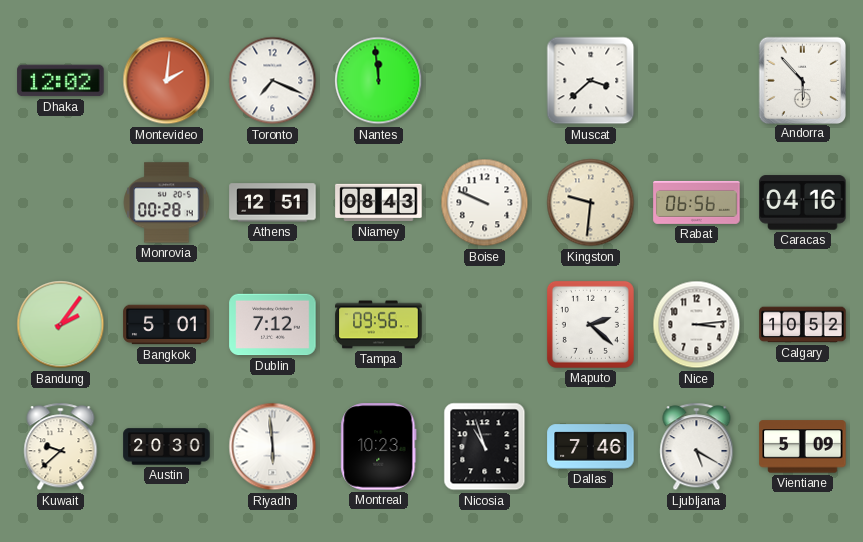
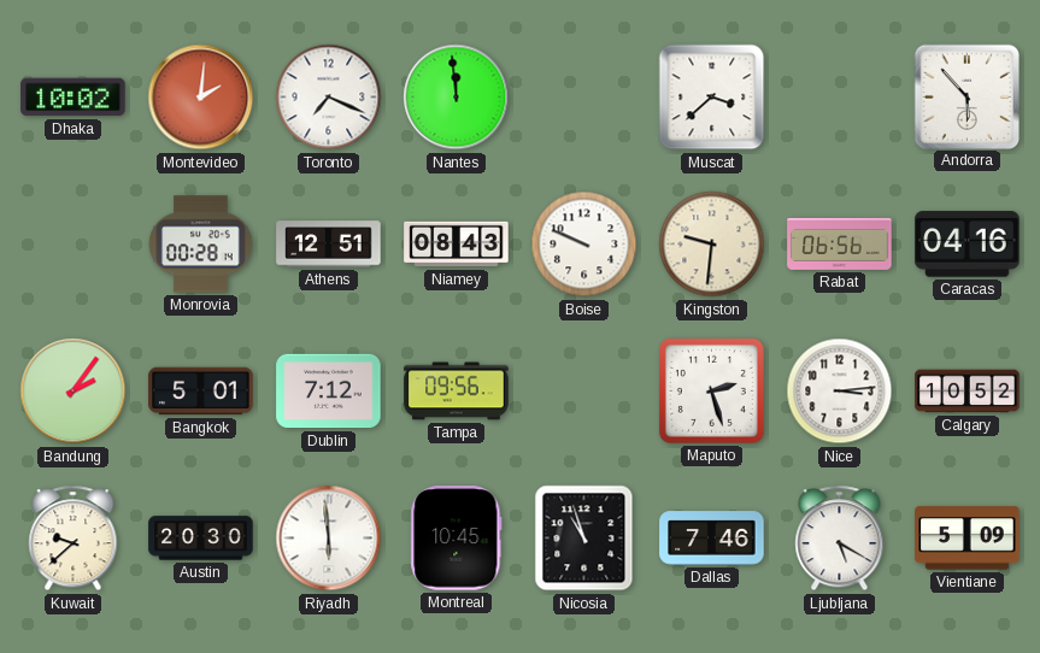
Dhaka: 12:02 -> 10:02 (74, 98)
Maputo: 2:22 -> 2:27 (711, 390)
Montreal: 10:23 -> 10:45 (457, 539)
